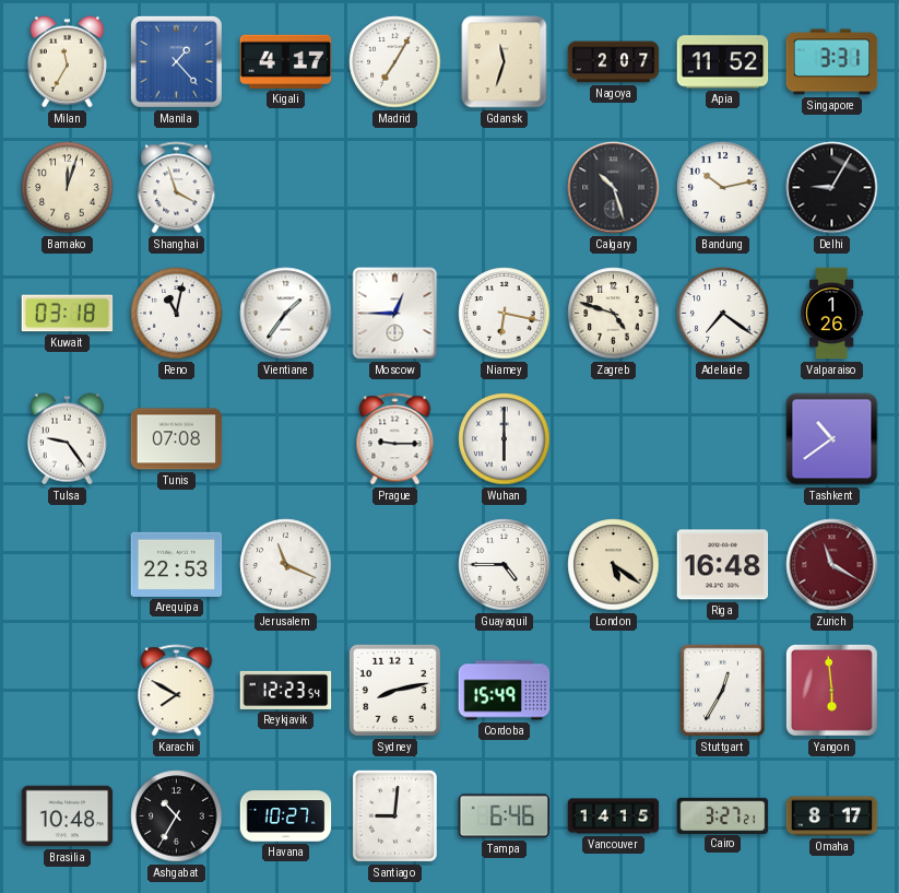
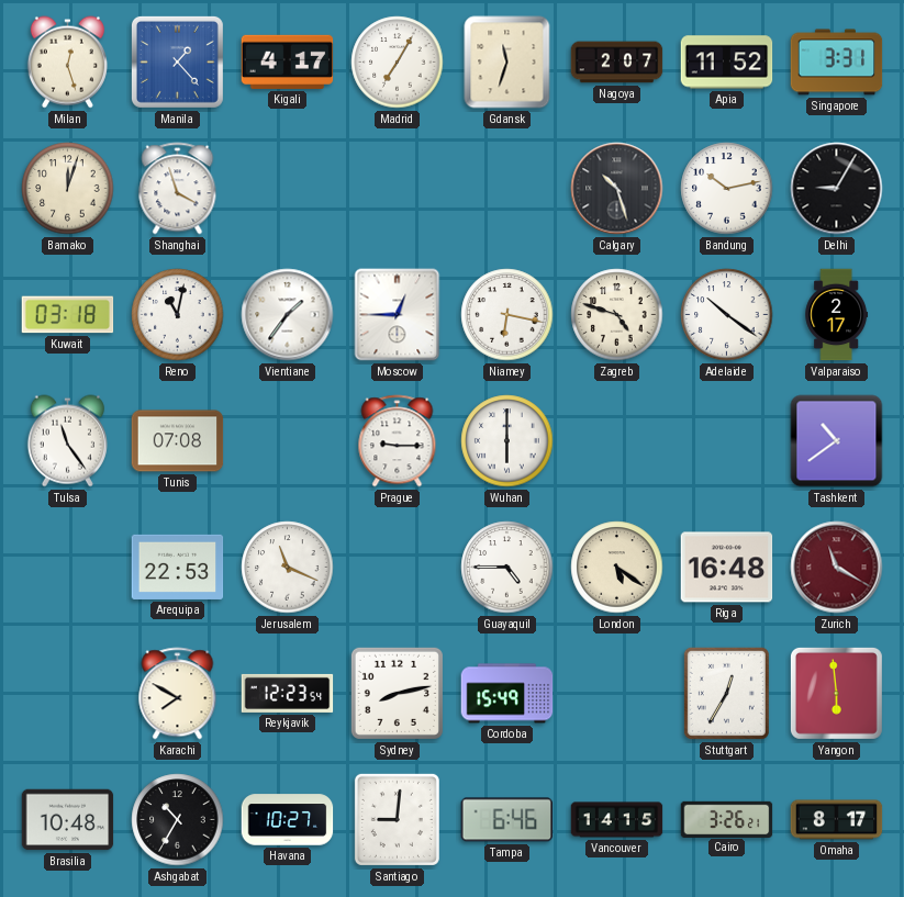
Milan: 11:35 -> 12:27 (67, 63)
Adelaide: 7:21 -> 10:21 (727, 315)
Valparaiso: 1:26 -> 2:17 (837, 315)
Tulsa: 9:24 -> 11:24 (67, 441)
Cairo: 3:27 -> 3:26 (727, 819)
